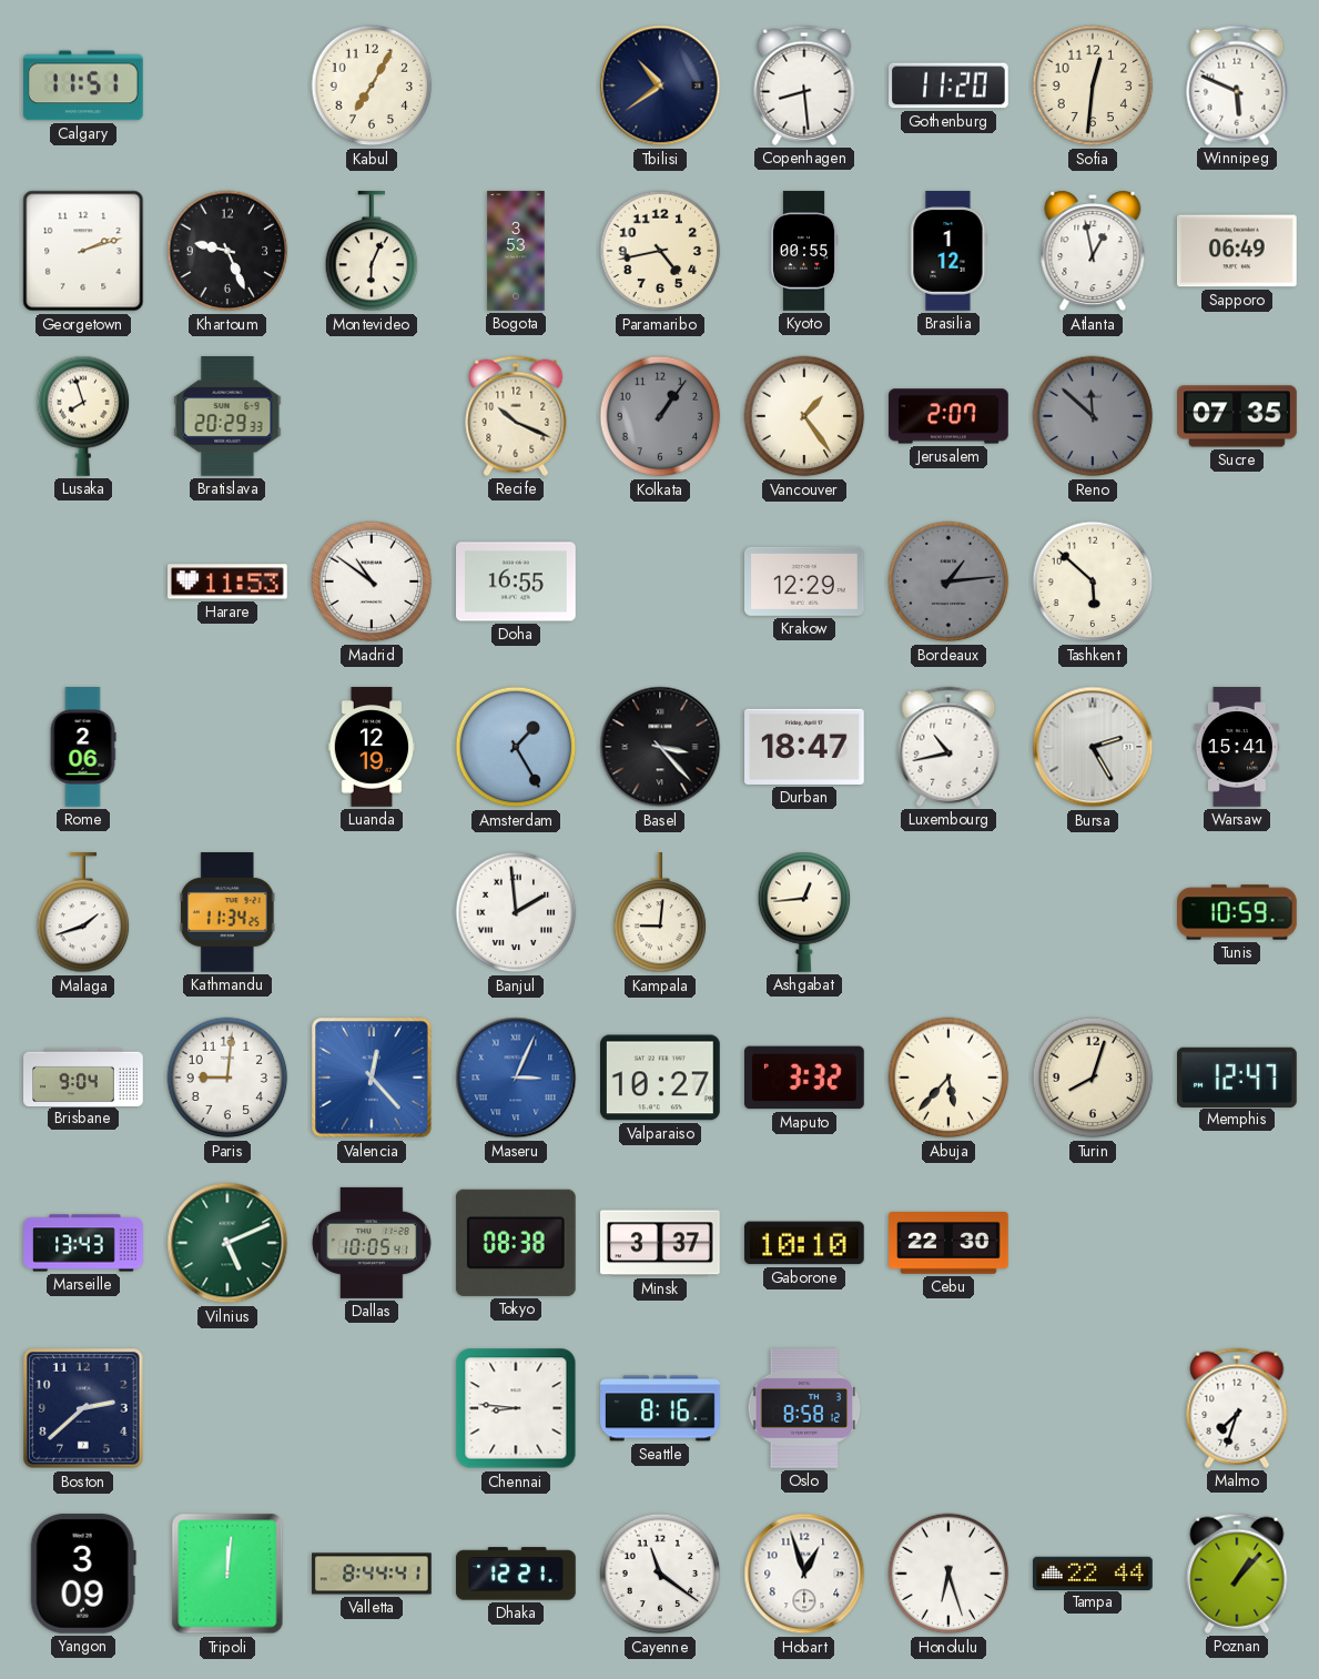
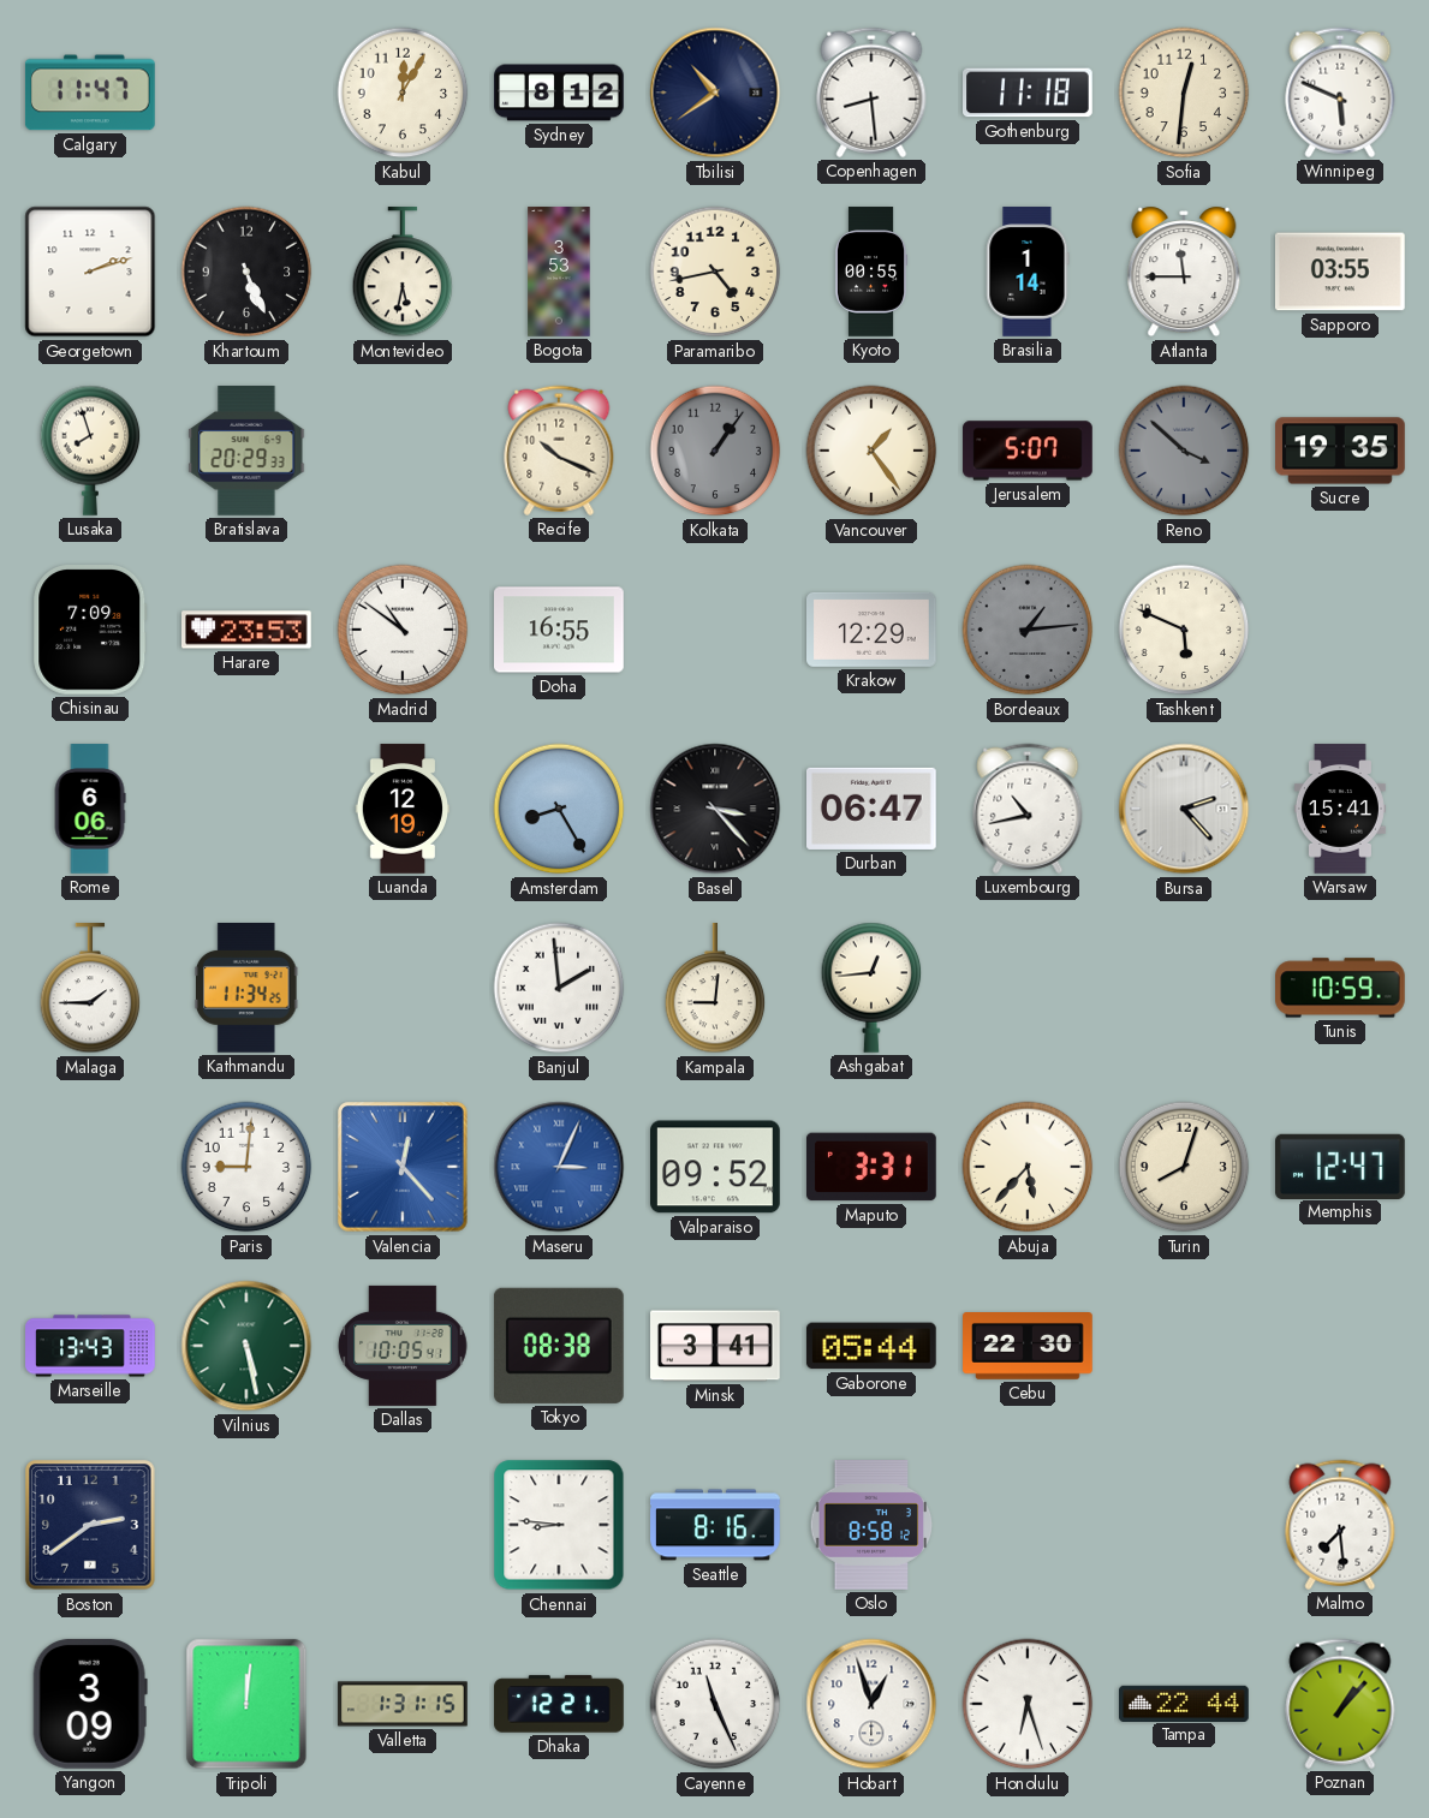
Calgary: 11:51 -> 11:47 (90, 93)
Kabul: 7:05 -> 12:05 (403, 93)
Sydney: none -> 8:12 (559, 93)
Gothenburg: 11:20 -> 11:18 (1029, 93)
Khartoum: 9:26 -> 5:26 (246, 272)
Montevideo: 6:04 -> 5:32 (403, 273)
Brasilia: 1:12 -> 1:14 (1028, 272)
Atlanta: 12:58 -> 11:45 (1184, 272)
Sapporo: 06:49 -> 03:55 (1340, 272)
Jerusalem: 2:07 -> 5:07 (1028, 451)
Reno: 11:52 -> 3:52 (1184, 451)
Sucre: 07:35 -> 19:35 (1340, 451)
Chisinau: none -> 7:09 (90, 631)
Harare: 11:53 -> 23:53 (248, 630)
Tashkent: 5:52 -> 5:49 (1184, 630)
Rome: 2:06 -> 6:06 (90, 809)
Amsterdam: 1:25 -> 8:25 (559, 809)
Durban: 18:47 -> 06:47 (873, 809)
Bursa: 2:25 -> 2:23 (1184, 809)
Malaga: 1:42 -> 1:45 (90, 989)
Brisbane: 9:04 -> none (83, 1076)
Valparaiso: 10:27 -> 09:52 (716, 1167)
Maputo: 3:32 -> 3:31 (873, 1167)
Vilnius: 5:11 -> 5:28 (246, 1346)
Minsk: 3:37 -> 3:41 (716, 1346)
Gaborone: 10:10 -> 05:44 (871, 1346)
Boston: 2:38 -> 2:39 (90, 1525)
Malmo: 7:33 -> 7:29 (1340, 1525)
Valletta: 8:44 -> 1:31 (403, 1704)
Cayenne: 11:21 -> 11:26 (715, 1704)
